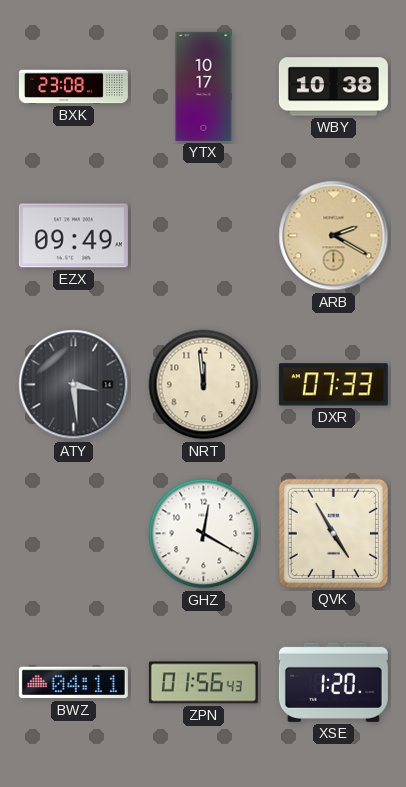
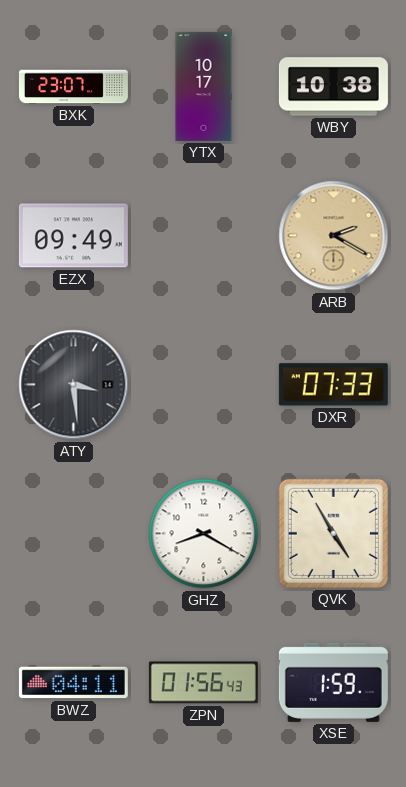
BXK: 23:08 -> 23:07 (73, 87)
NRT: 11:59 -> none (204, 385)
GHZ: 12:20 -> 8:20 (204, 534)
XSE: 1:20 -> 1:59 (333, 682)
